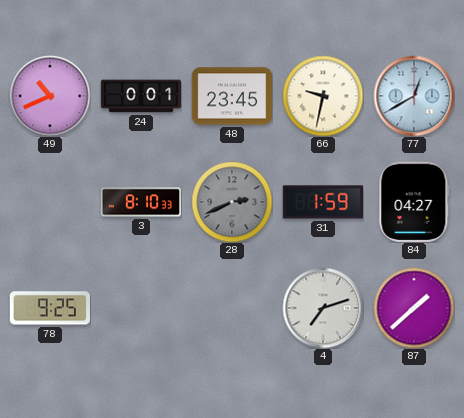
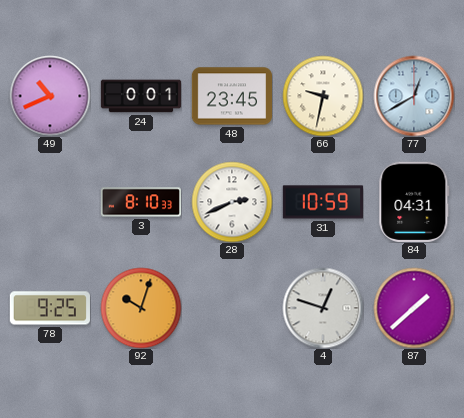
28 dial: grey -> white (232, 202)
31: 1:59 -> 10:59 (322, 202)
84: 04:27 -> 04:31 (414, 202)
92: none -> 10:03 (141, 308)
4: 7:12 -> 12:48 (323, 308)
